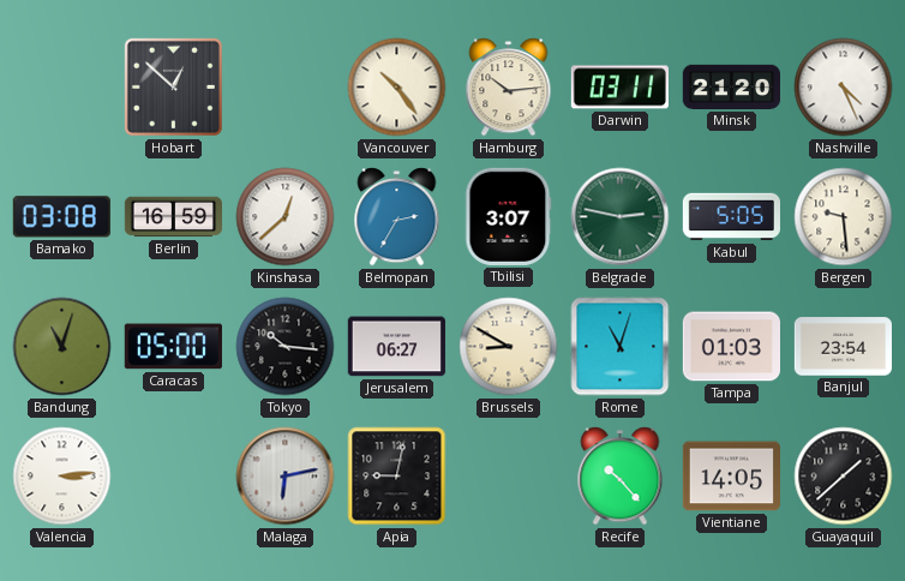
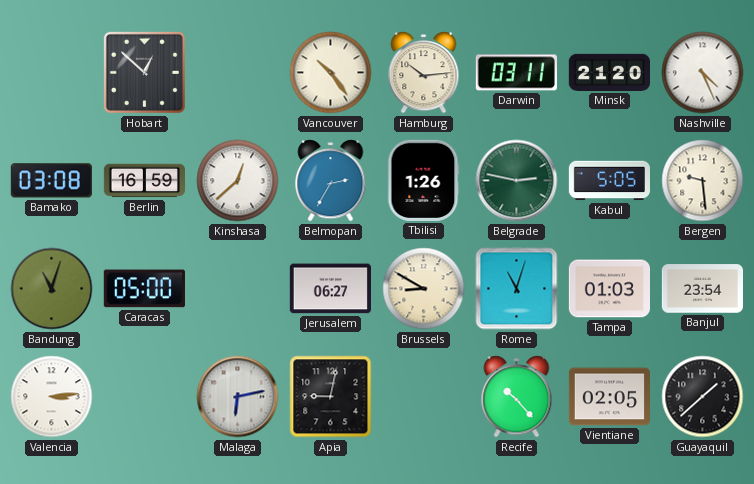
Tbilisi: 3:07 -> 1:26 (424, 180)
Tokyo: 10:16 -> none (286, 347)
Vientiane: 14:05 -> 02:05 (609, 397)
